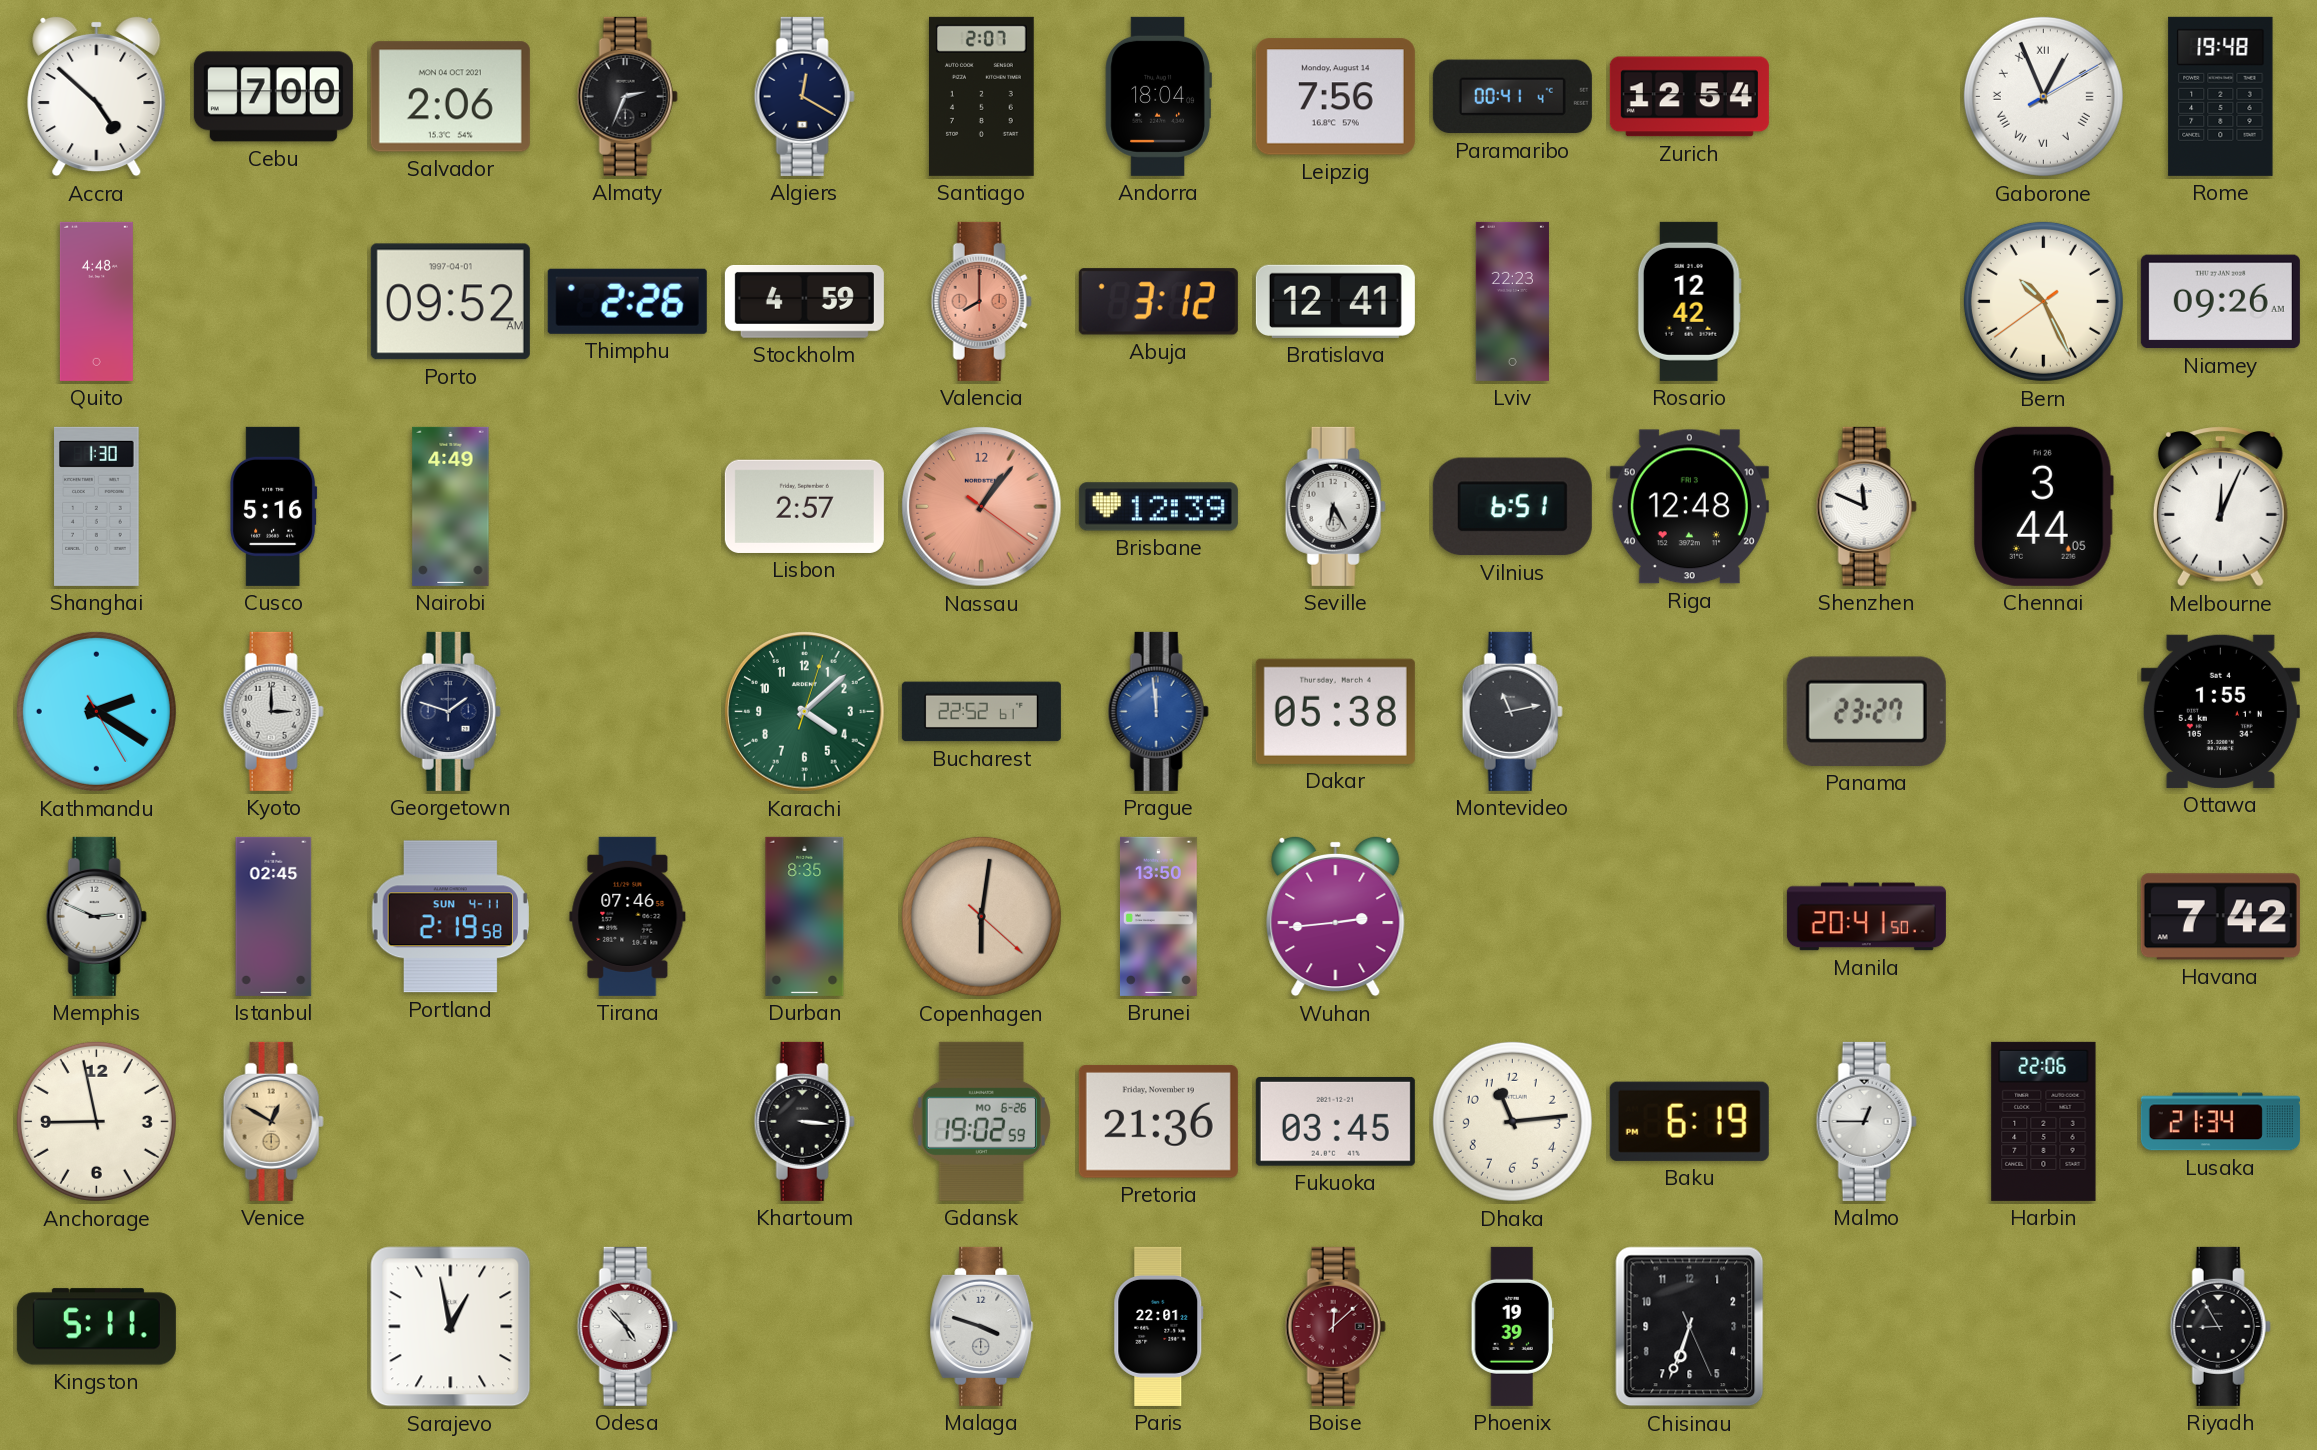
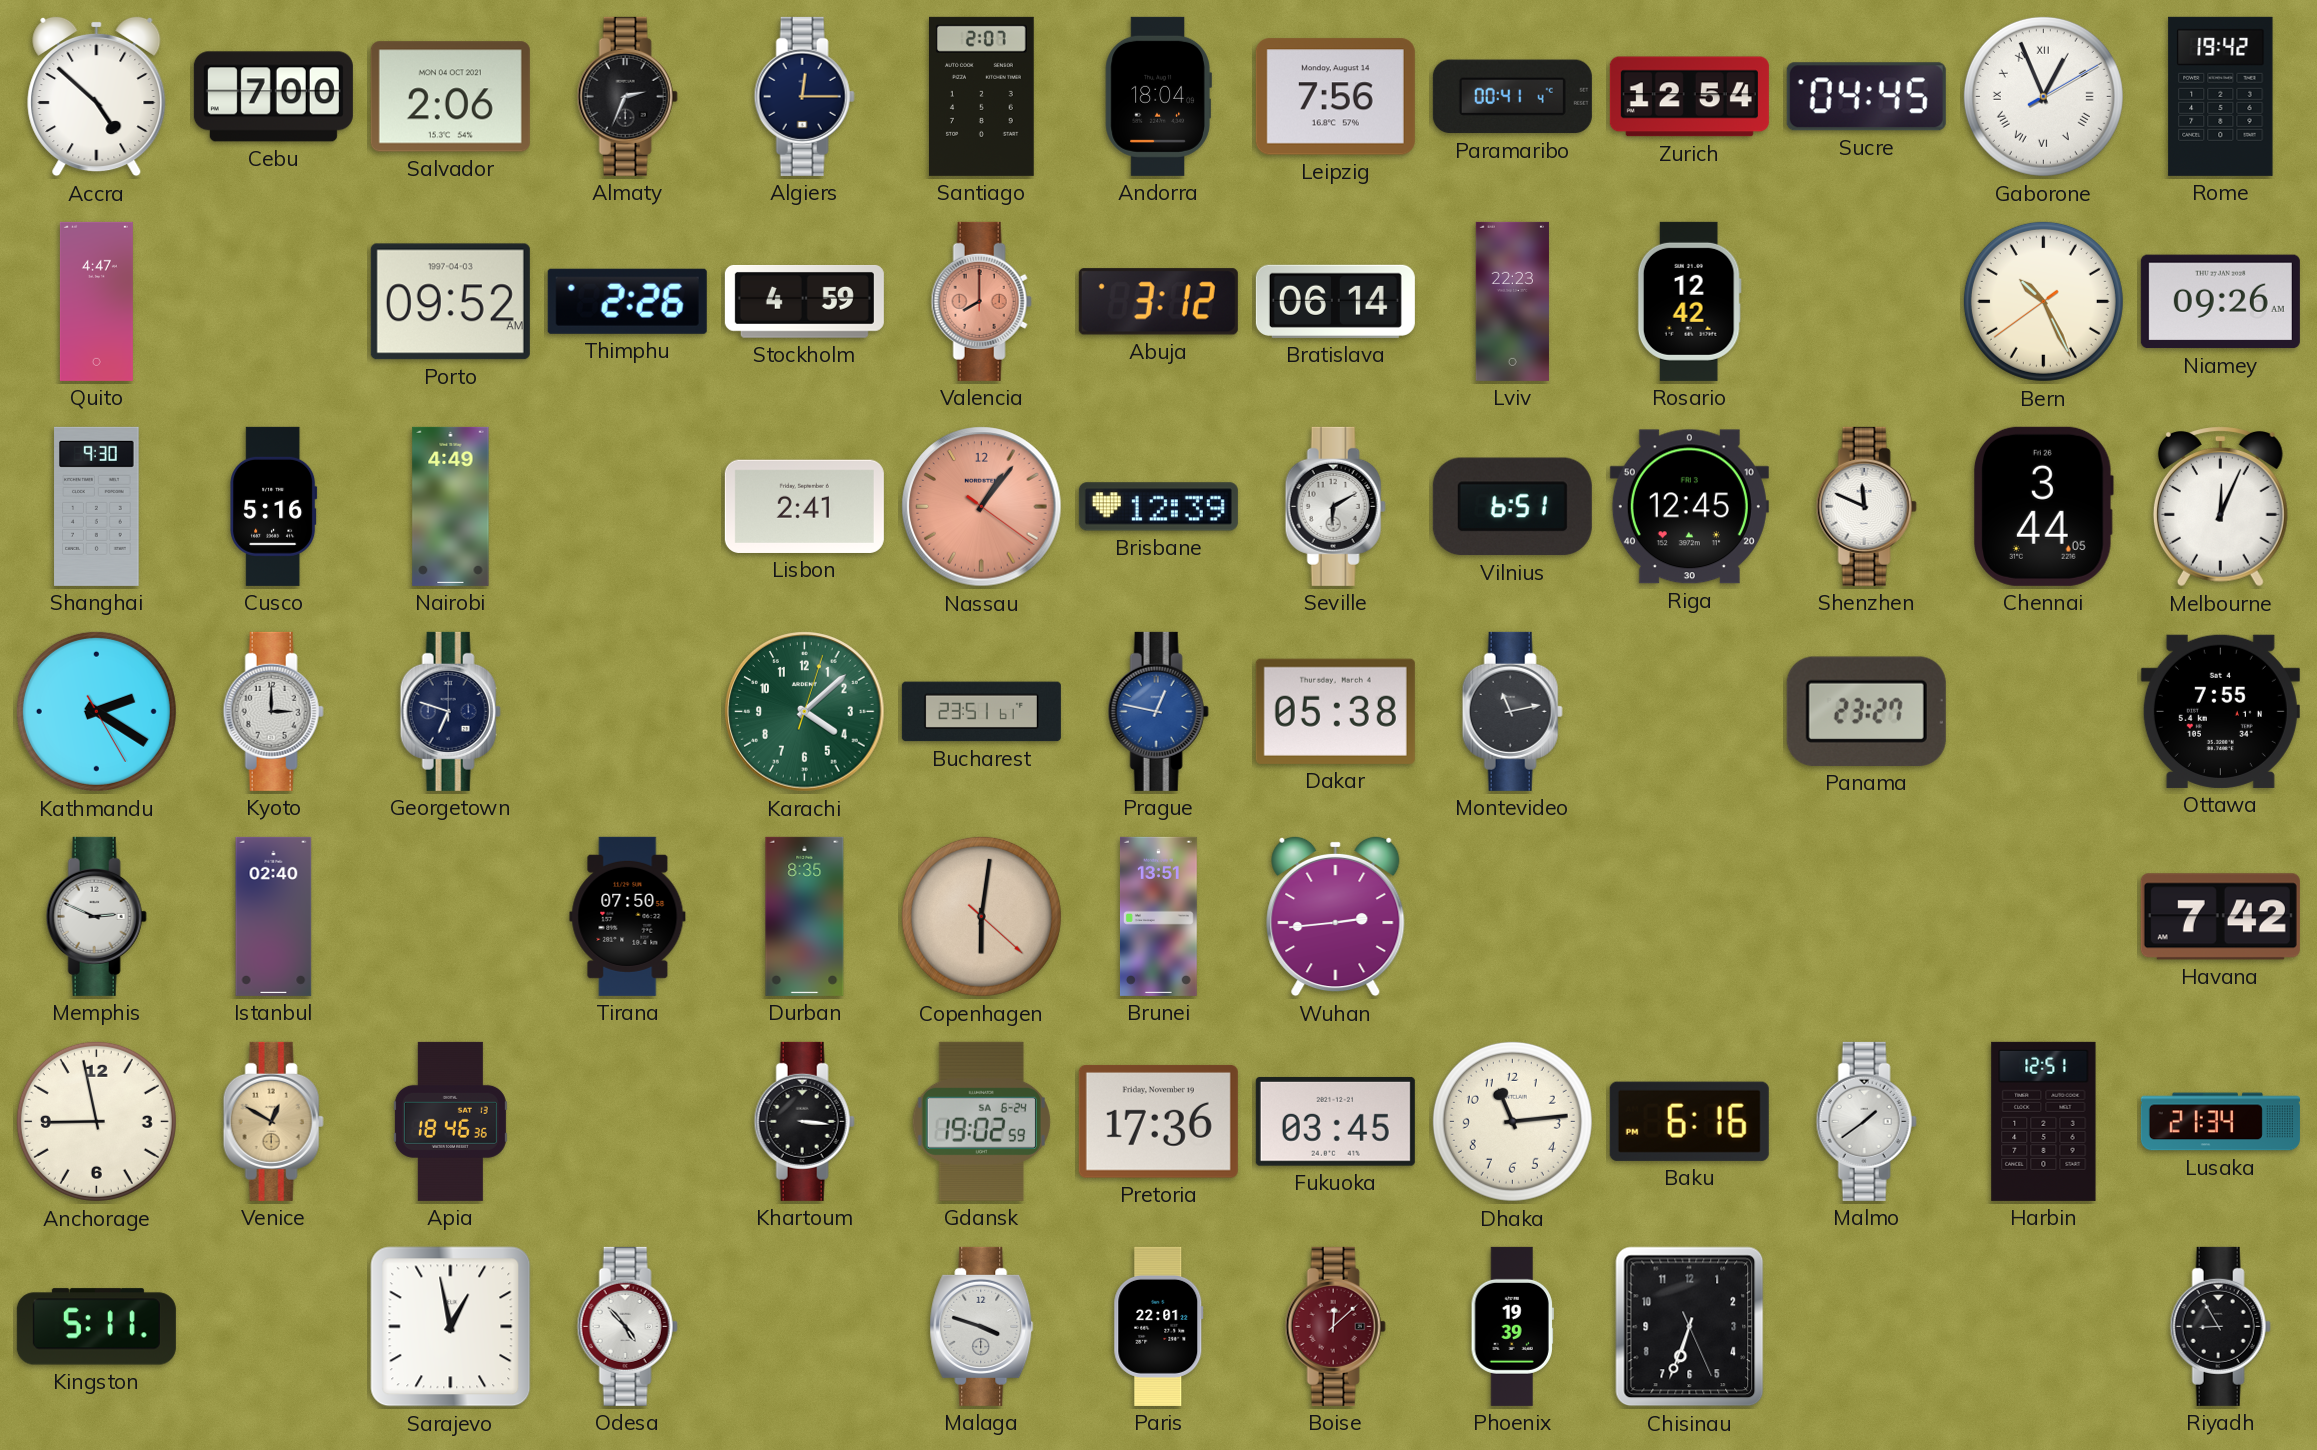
Algiers: 12:20 -> 12:15 (804, 96)
Sucre: none -> 04:45 (1866, 97)
Rome: 19:48 -> 19:42 (2221, 96)
Quito: 4:48 -> 4:47 (96, 301)
Porto date: 1997-04-01 -> 1997-04-03 (450, 302)
Bratislava: 12:41 -> 06:14 (1335, 301)
Shanghai: 1:30 -> 9:30 (97, 506)
Lisbon: 2:57 -> 2:41 (804, 506)
Seville: 6:25 -> 6:10 (1335, 506)
Riga: 12:48 -> 12:45 (1689, 507)
Georgetown: 1:48 -> 6:48 (450, 711)
Bucharest: 22:52 -> 23:51 (981, 712)
Prague: 11:59 -> 12:47 (1158, 711)
Ottawa: 1:55 -> 7:55 (2220, 711)
Istanbul: 02:45 -> 02:40 (274, 916)
Portland: 2:19 -> none (450, 917)
Tirana: 07:46 -> 07:50 (628, 916)
Brunei: 13:50 -> 13:51 (1158, 916)
Manila: 20:41 -> none (1866, 917)
Apia: none -> 18:46 (450, 1121)
Gdansk date: MO 6-26 -> SA 6-24 (981, 1121)
Pretoria: 21:36 -> 17:36 (1158, 1121)
Baku: 6:19 -> 6:16 (1689, 1121)
Malmo: 12:45 -> 1:39 (1866, 1121)
Harbin: 22:06 -> 12:51 (2044, 1121)
